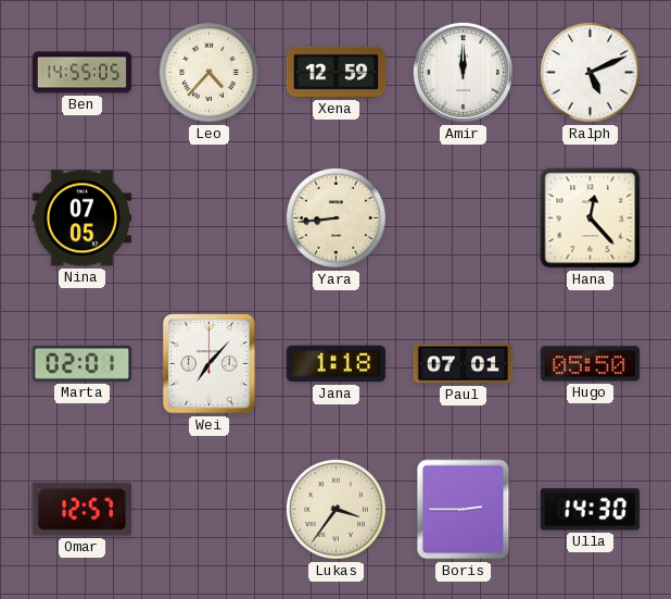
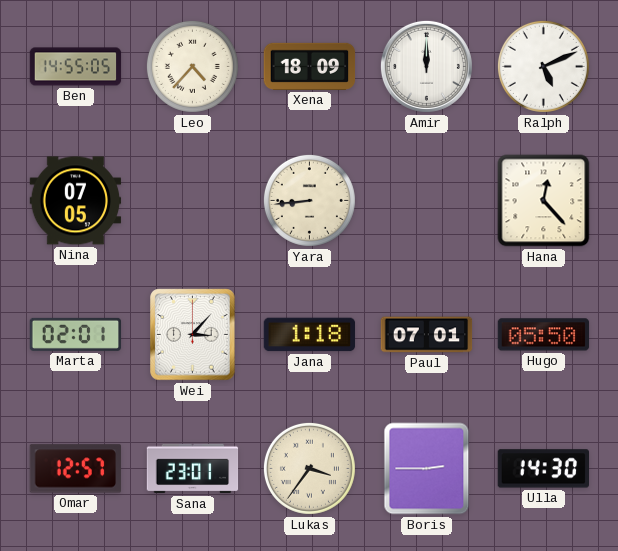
Xena: 12:59 -> 18:09 (310, 66)
Wei: 7:07 -> 3:07 (193, 335)
Sana: none -> 23:01 (193, 469)
